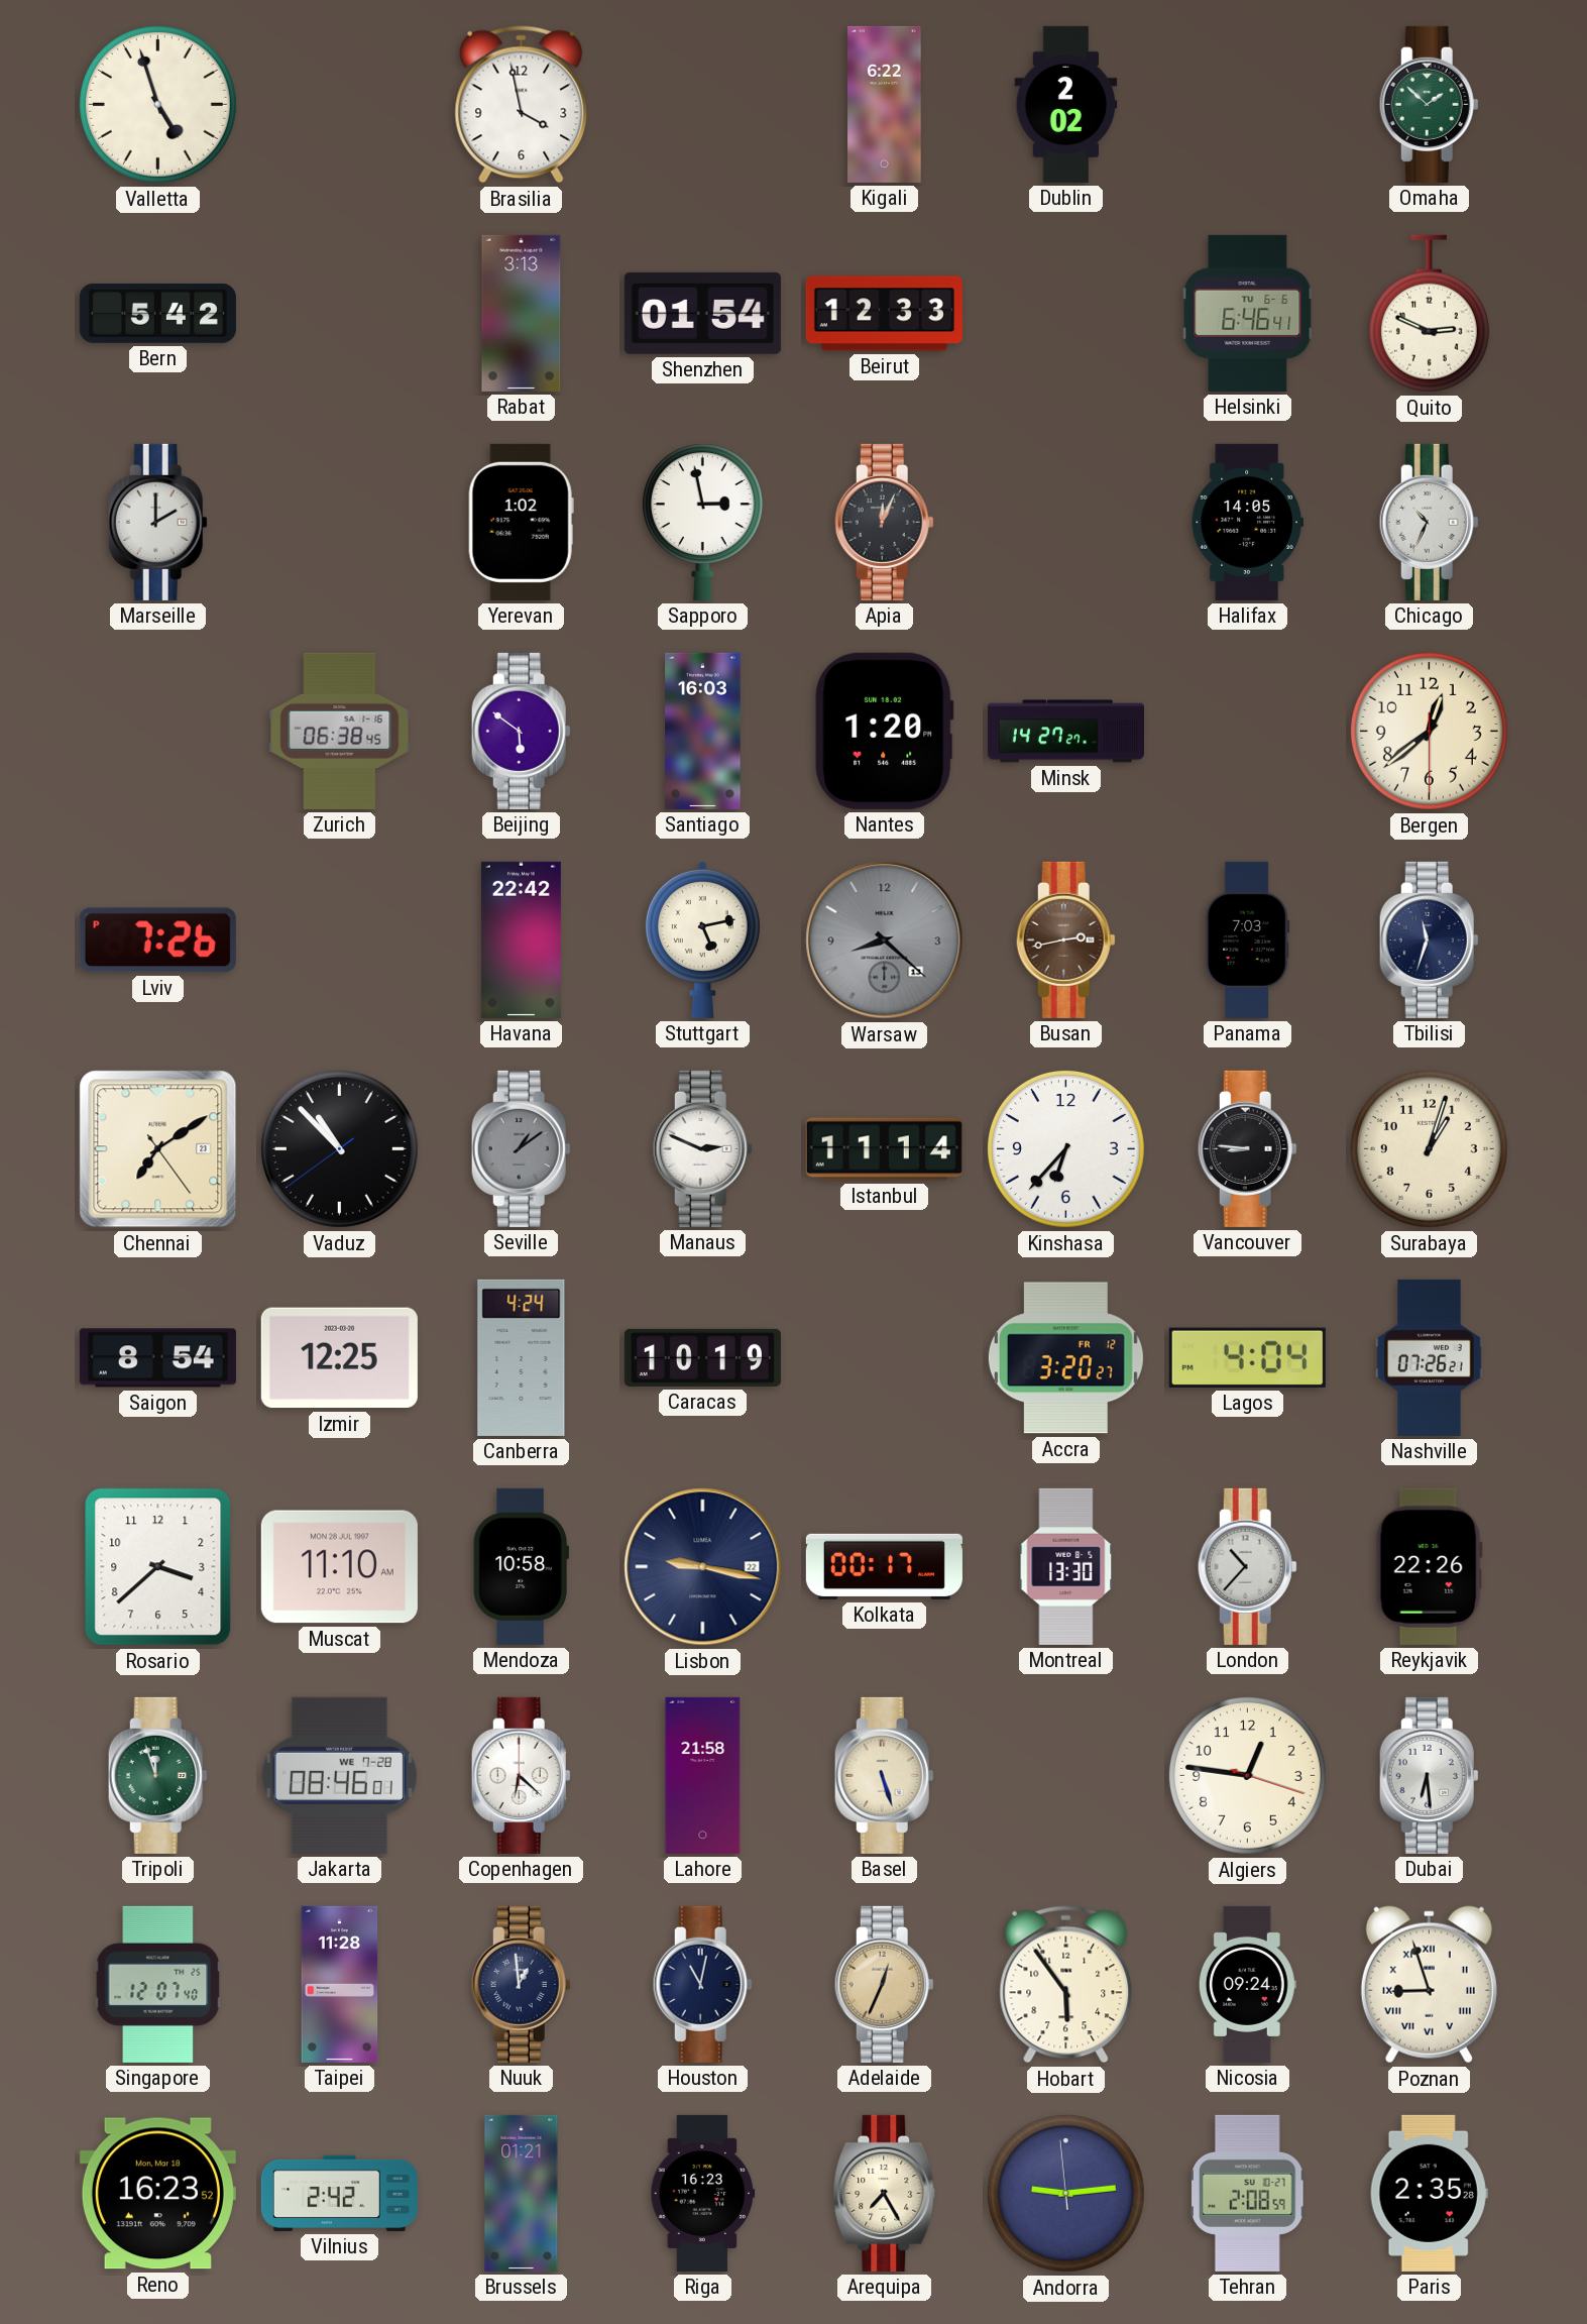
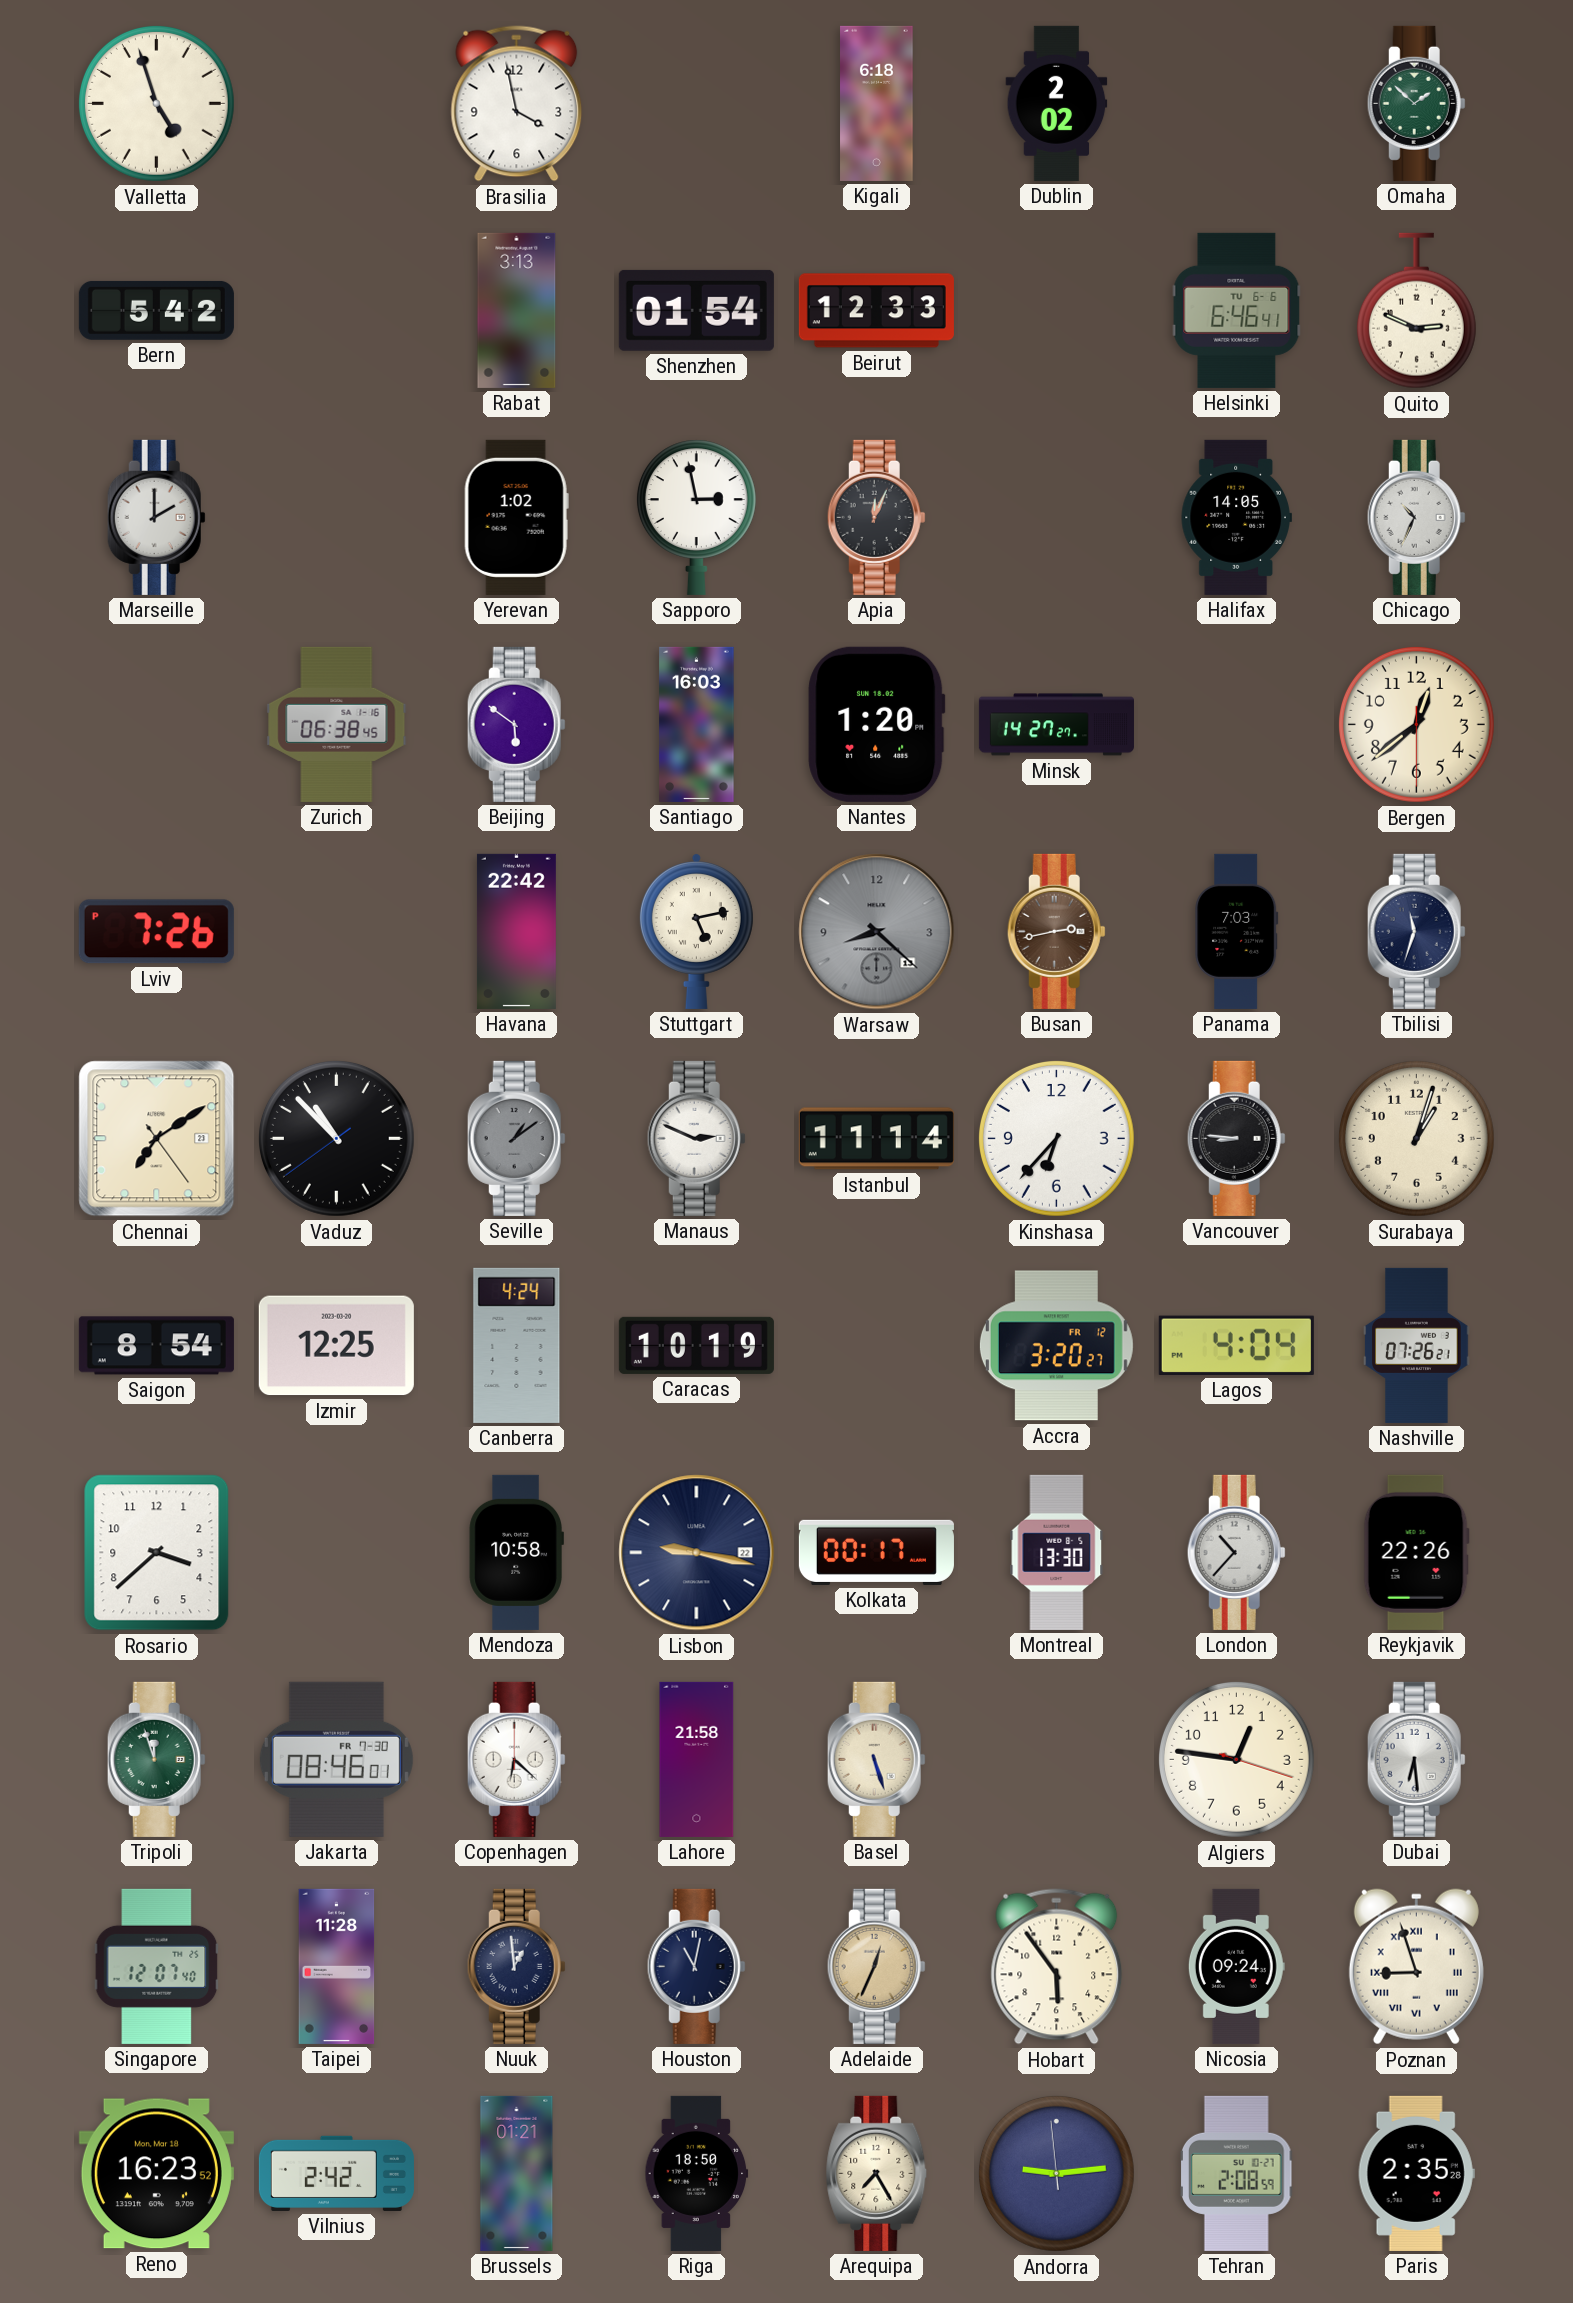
Kigali: 6:22 -> 6:18 (877, 103)
Muscat: 11:10 -> none (339, 1567)
Jakarta date: WE 7-28 -> FR 7-30 (336, 1759)
Riga: 16:23 -> 18:50 (697, 2173)
